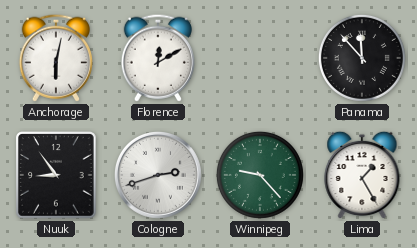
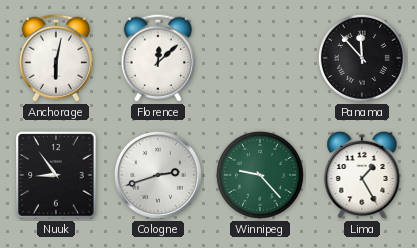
Florence: 12:10 -> 12:08 (158, 58)
